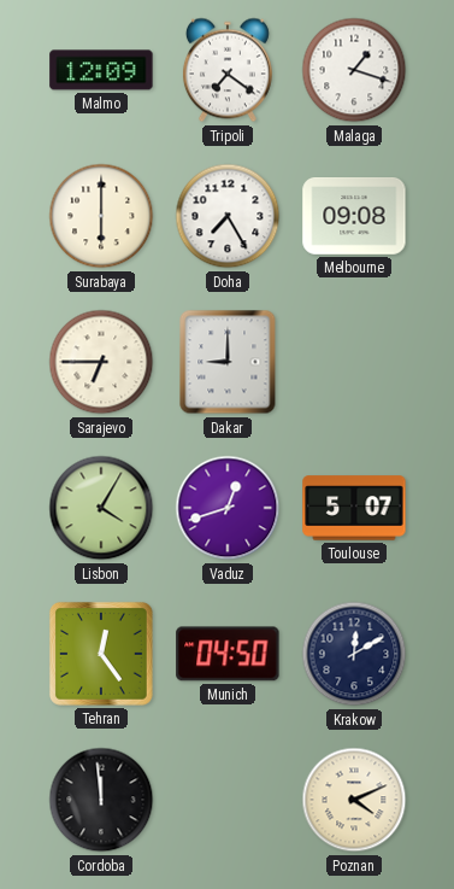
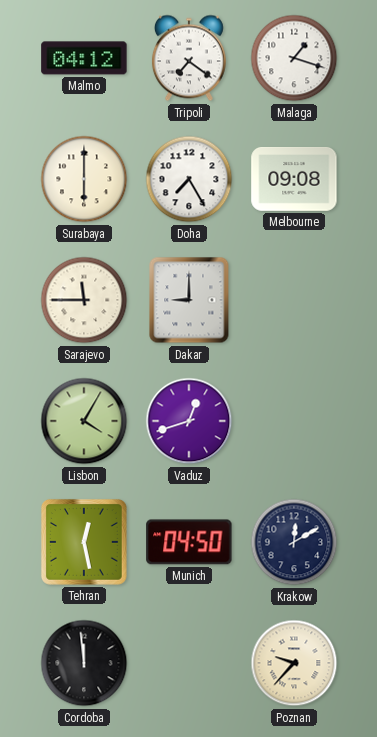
Malmo: 12:09 -> 04:12 (84, 58)
Sarajevo: 6:45 -> 11:45 (84, 300)
Toulouse: 5:07 -> none (354, 508)
Tehran: 12:24 -> 12:28 (84, 542)
Poznan: 4:11 -> 9:37 (294, 663)
